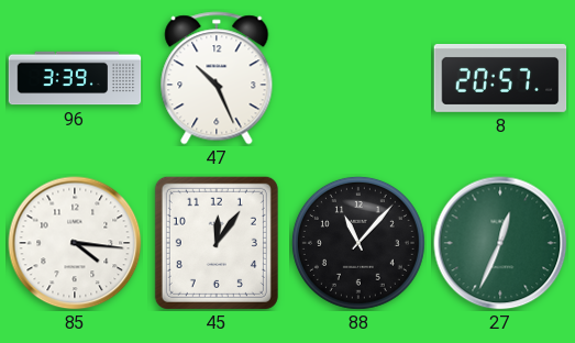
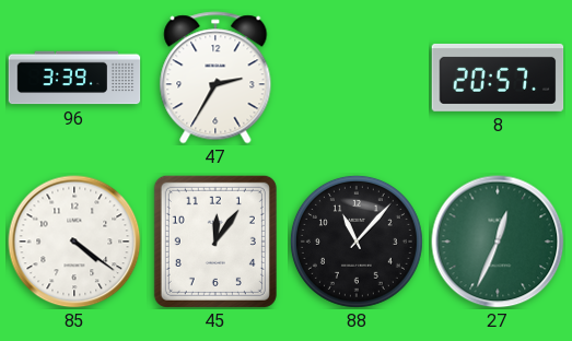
47: 10:26 -> 2:35 (215, 78)
85: 4:16 -> 4:21 (74, 242)
